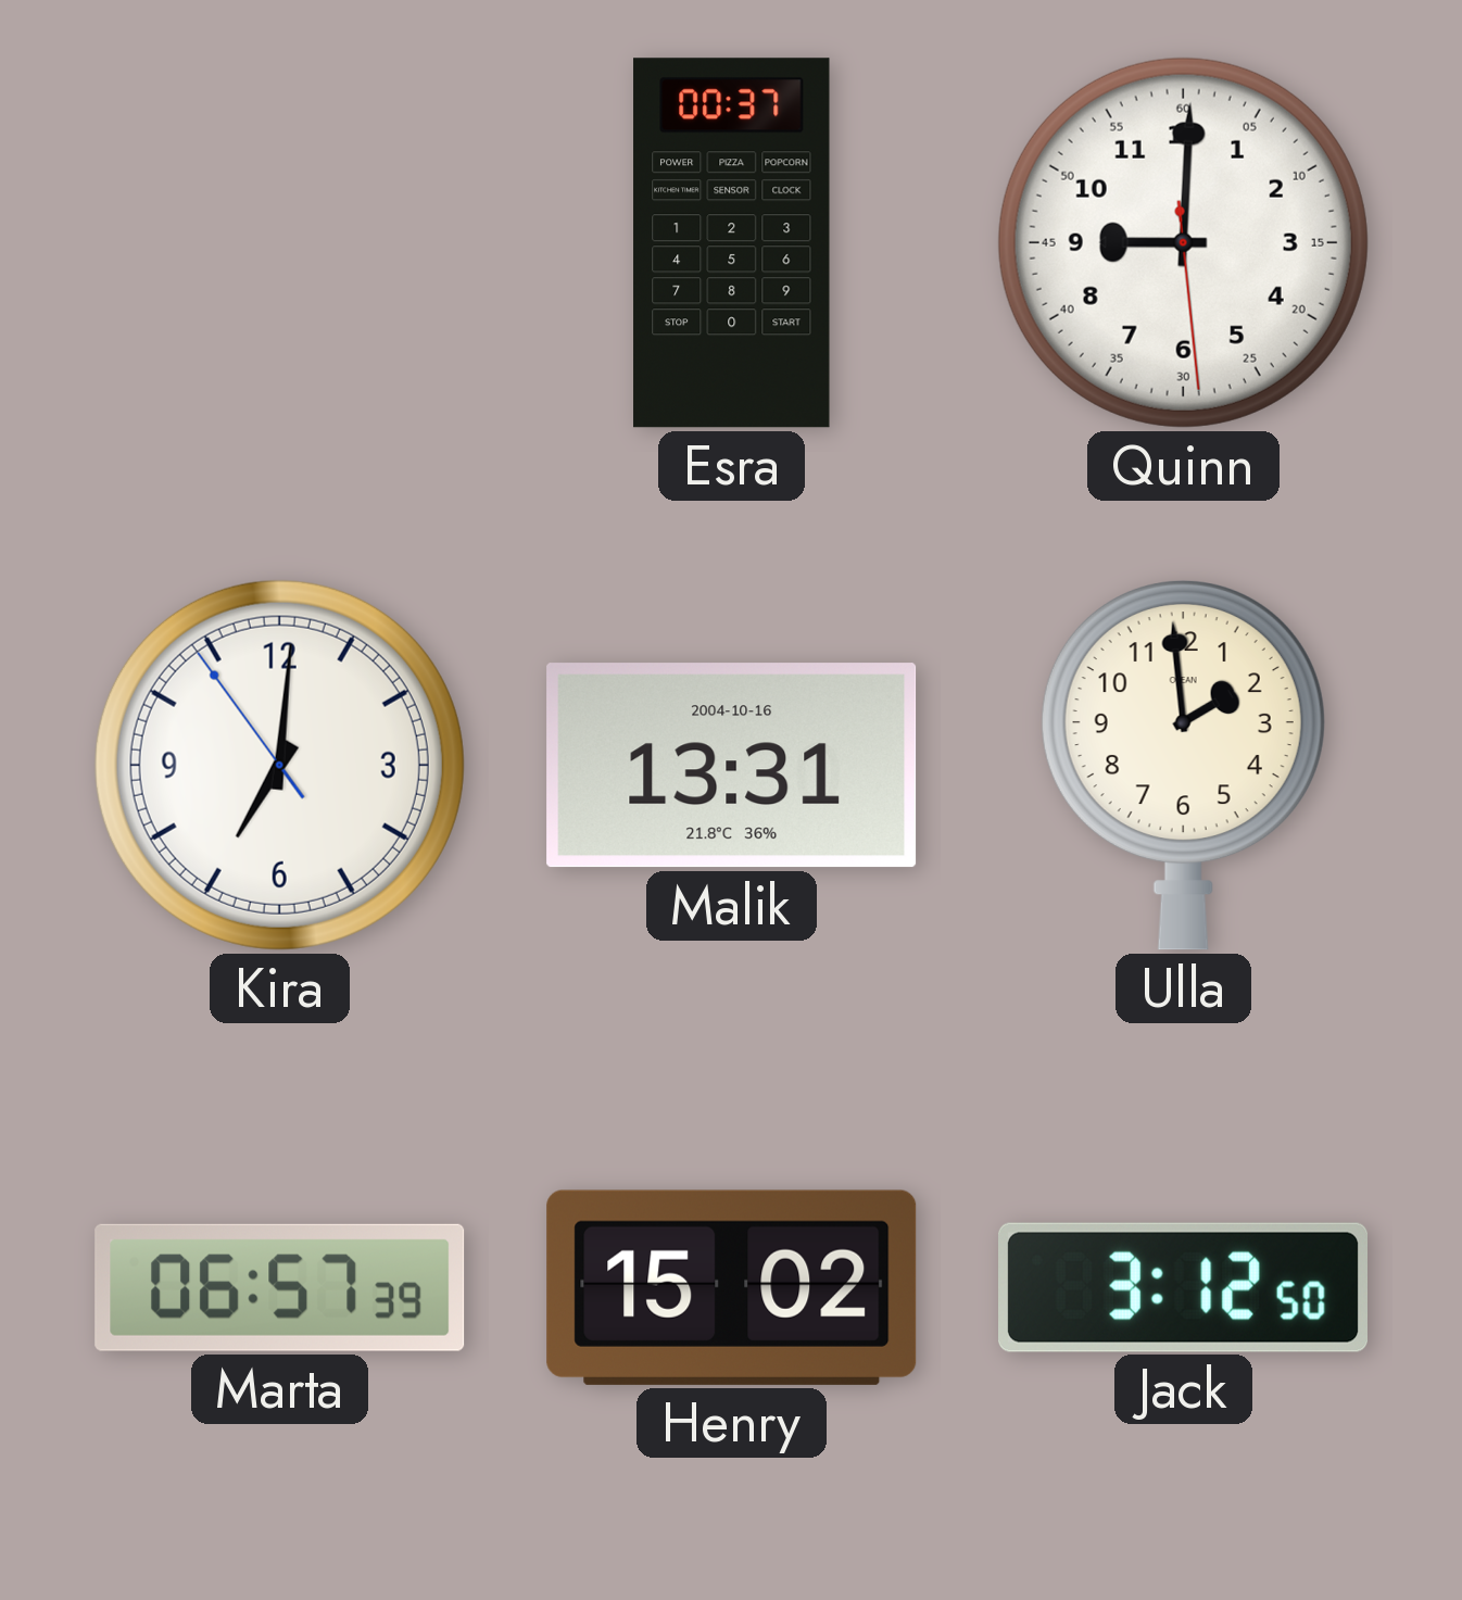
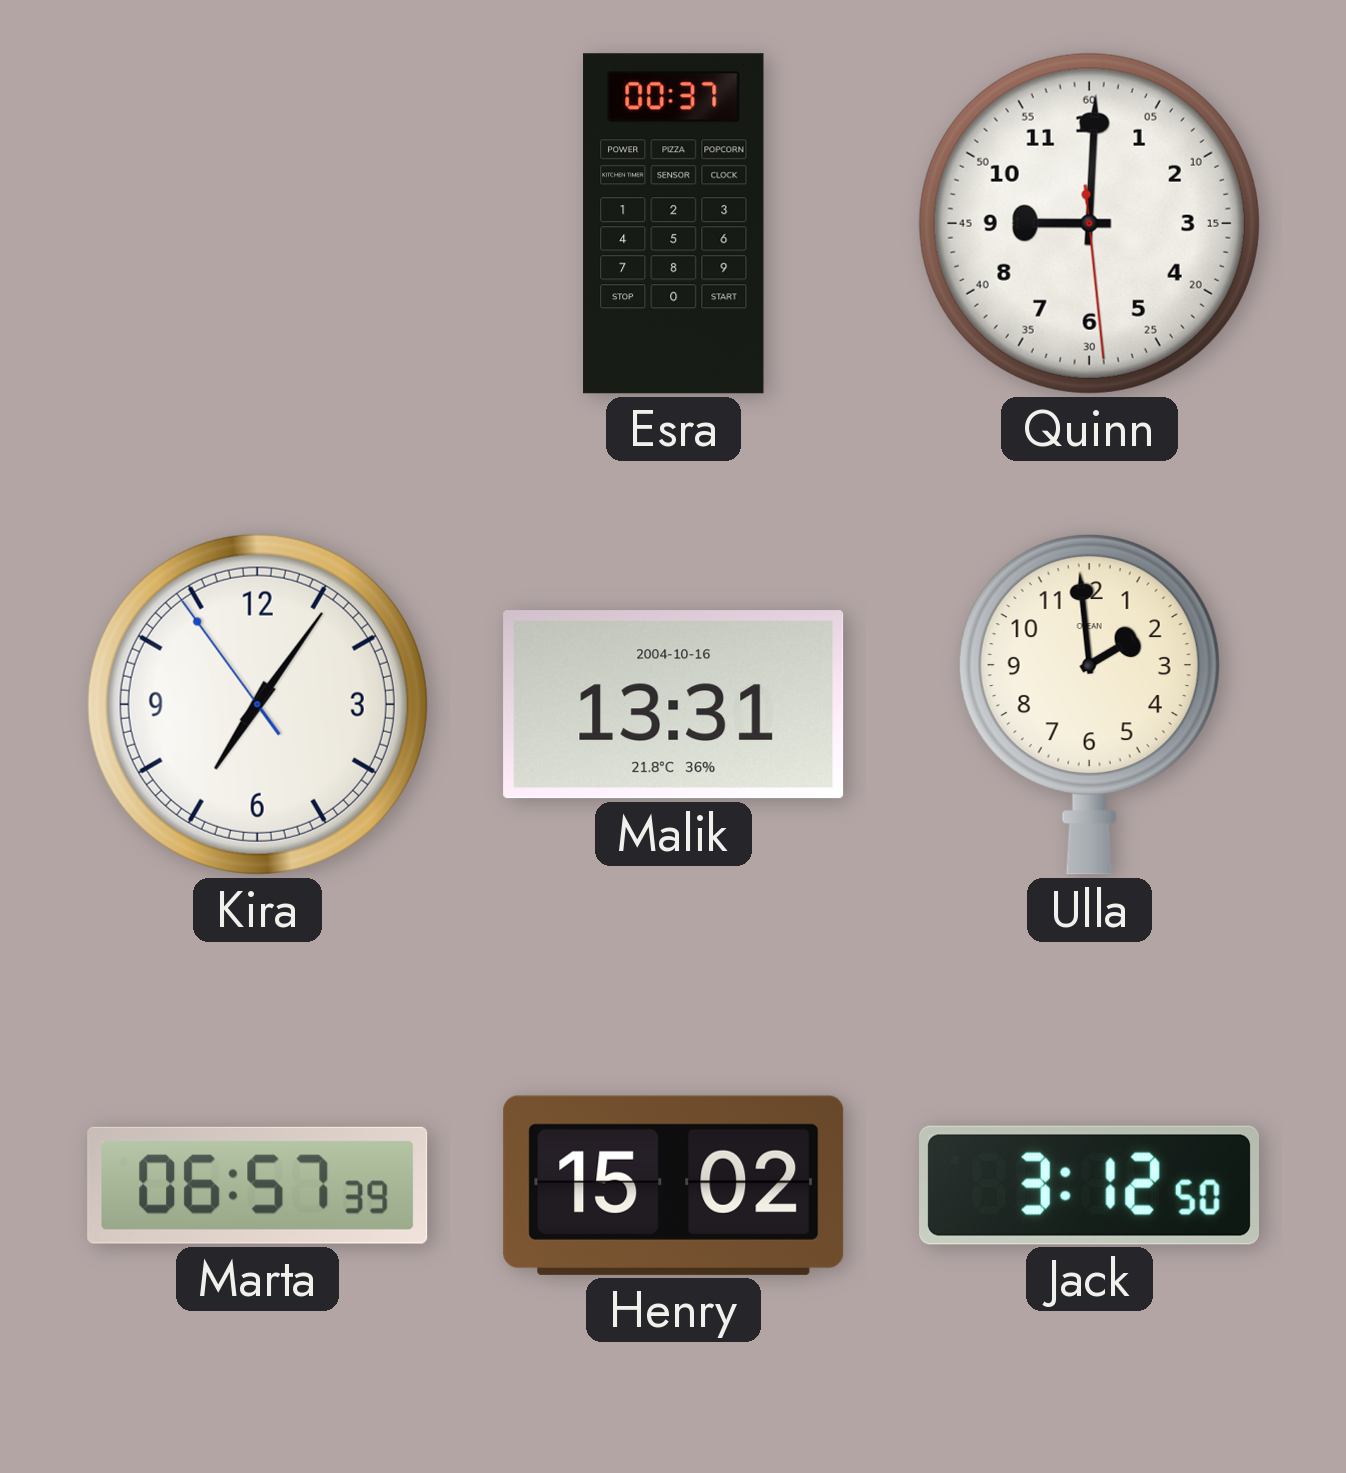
Kira: 7:00 -> 7:05 (257, 704)
